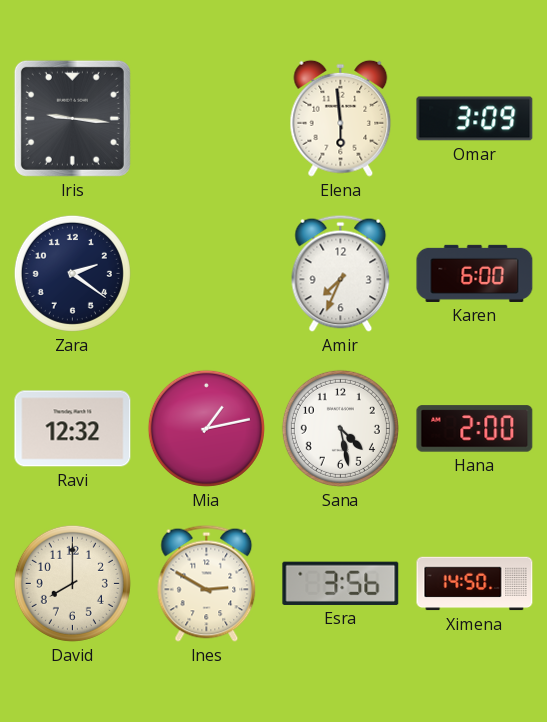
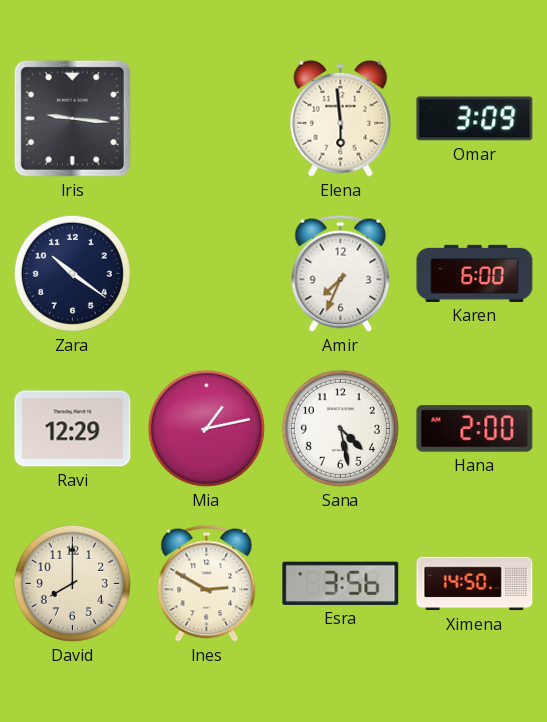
Zara: 2:21 -> 10:21 (72, 273)
Ravi: 12:32 -> 12:29 (73, 429)
